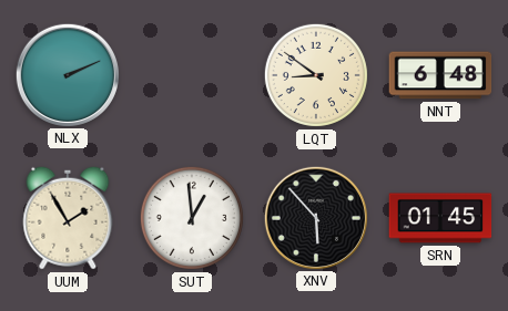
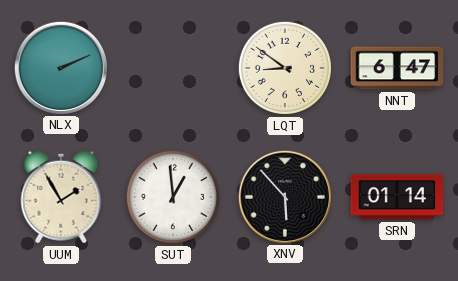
NNT: 6:48 -> 6:47 (397, 68)
SRN: 01:45 -> 01:14 (397, 197)
